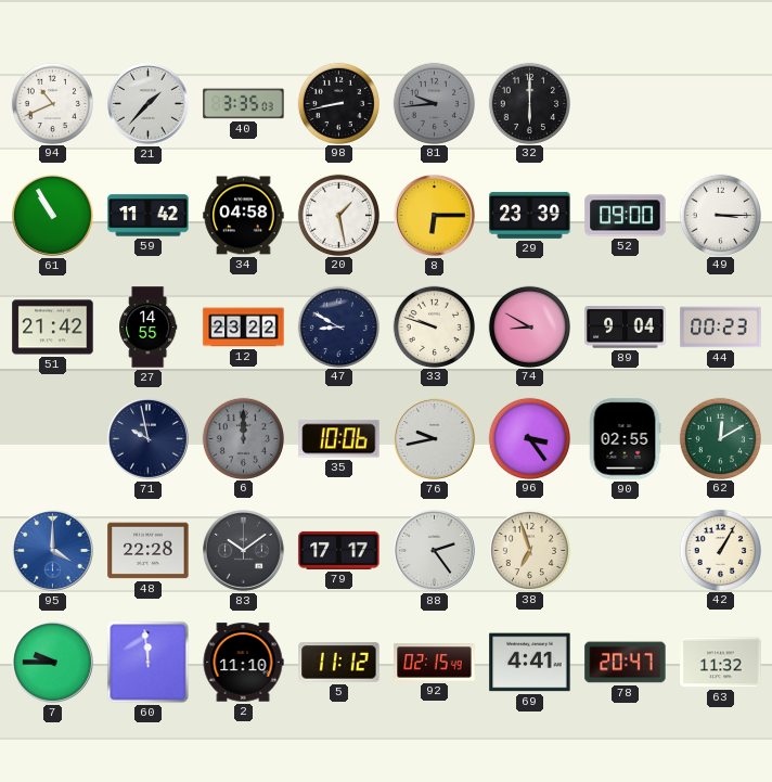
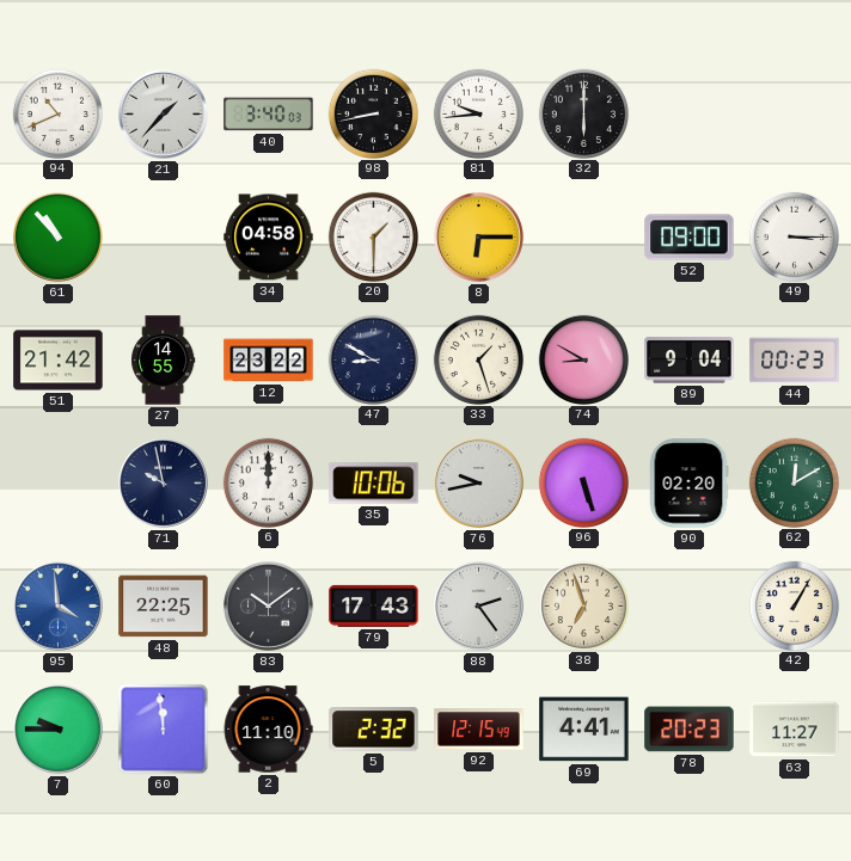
40: 3:35 -> 3:40 (269, 115)
81 dial: grey -> white (478, 113)
61: 10:55 -> 10:53 (59, 238)
59: 11:42 -> none (149, 216)
20: 1:28 -> 1:30 (373, 236)
29: 23:39 -> none (530, 215)
33: 9:48 -> 1:27 (478, 359)
6 dial: grey -> white (268, 482)
96: 3:24 -> 5:27 (583, 482)
90: 02:55 -> 02:20 (688, 484)
95: 4:00 -> 3:59 (59, 607)
48: 22:28 -> 22:25 (164, 607)
79: 17:17 -> 17:43 (374, 605)
5: 11:12 -> 2:32 (374, 730)
92: 02:15 -> 12:15 (479, 730)
78: 20:47 -> 20:23 (690, 730)
63: 11:32 -> 11:27 (795, 730)
